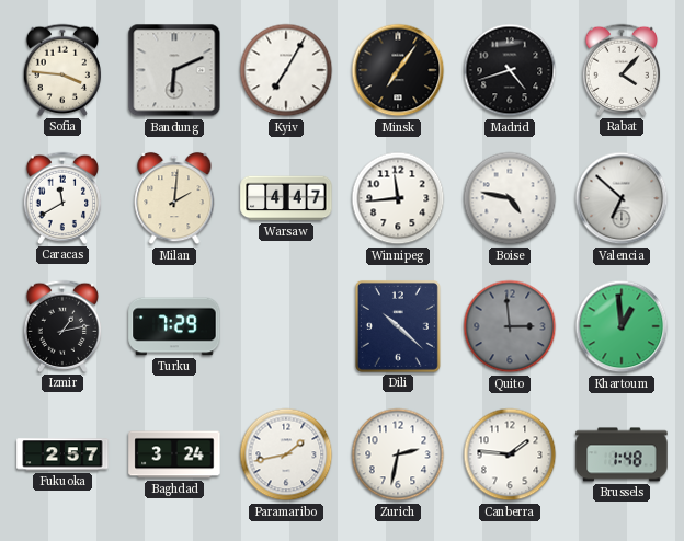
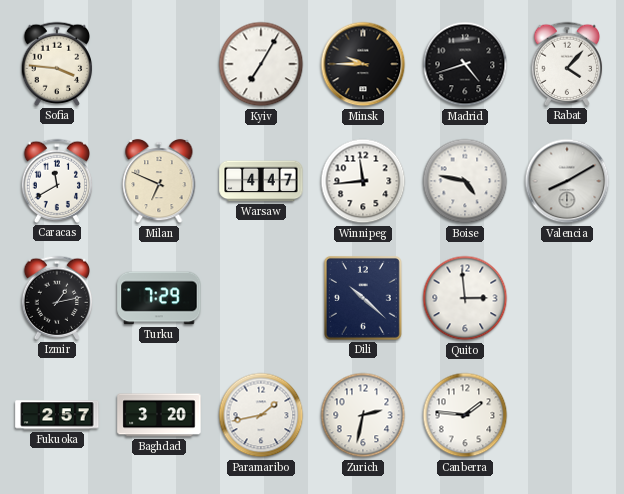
Bandung: 6:11 -> none (174, 70)
Minsk: 7:06 -> 9:45 (363, 64)
Milan: 2:01 -> 6:49 (159, 181)
Valencia: 6:52 -> 8:10 (567, 181)
Quito dial: grey -> white (465, 298)
Khartoum: 12:59 -> none (622, 326)
Baghdad: 3:24 -> 3:20 (159, 415)
Brussels: 1:48 -> none (622, 454)
